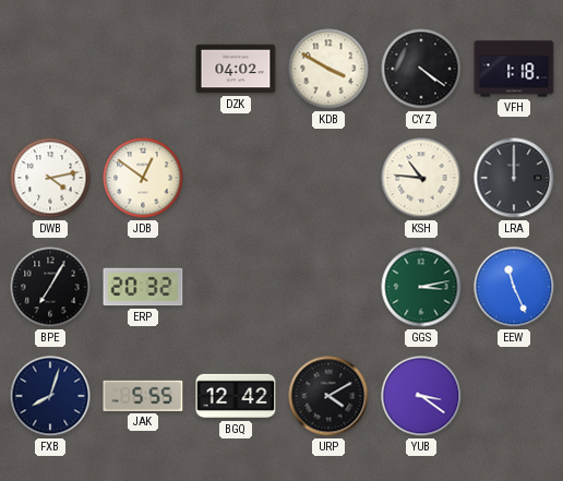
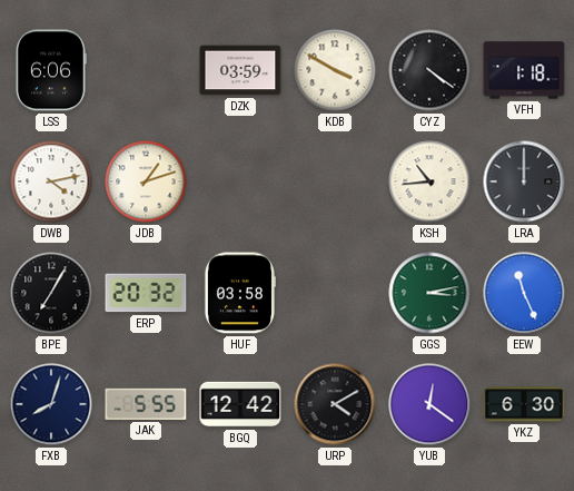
LSS: none -> 6:06 (50, 70)
DZK: 04:02 -> 03:59 (240, 70)
JDB: 12:51 -> 1:12 (146, 181)
KSH: 10:46 -> 10:44 (429, 181)
HUF: none -> 03:58 (239, 293)
YUB: 3:21 -> 12:21 (429, 404)
YKZ: none -> 6:30 (524, 404)
